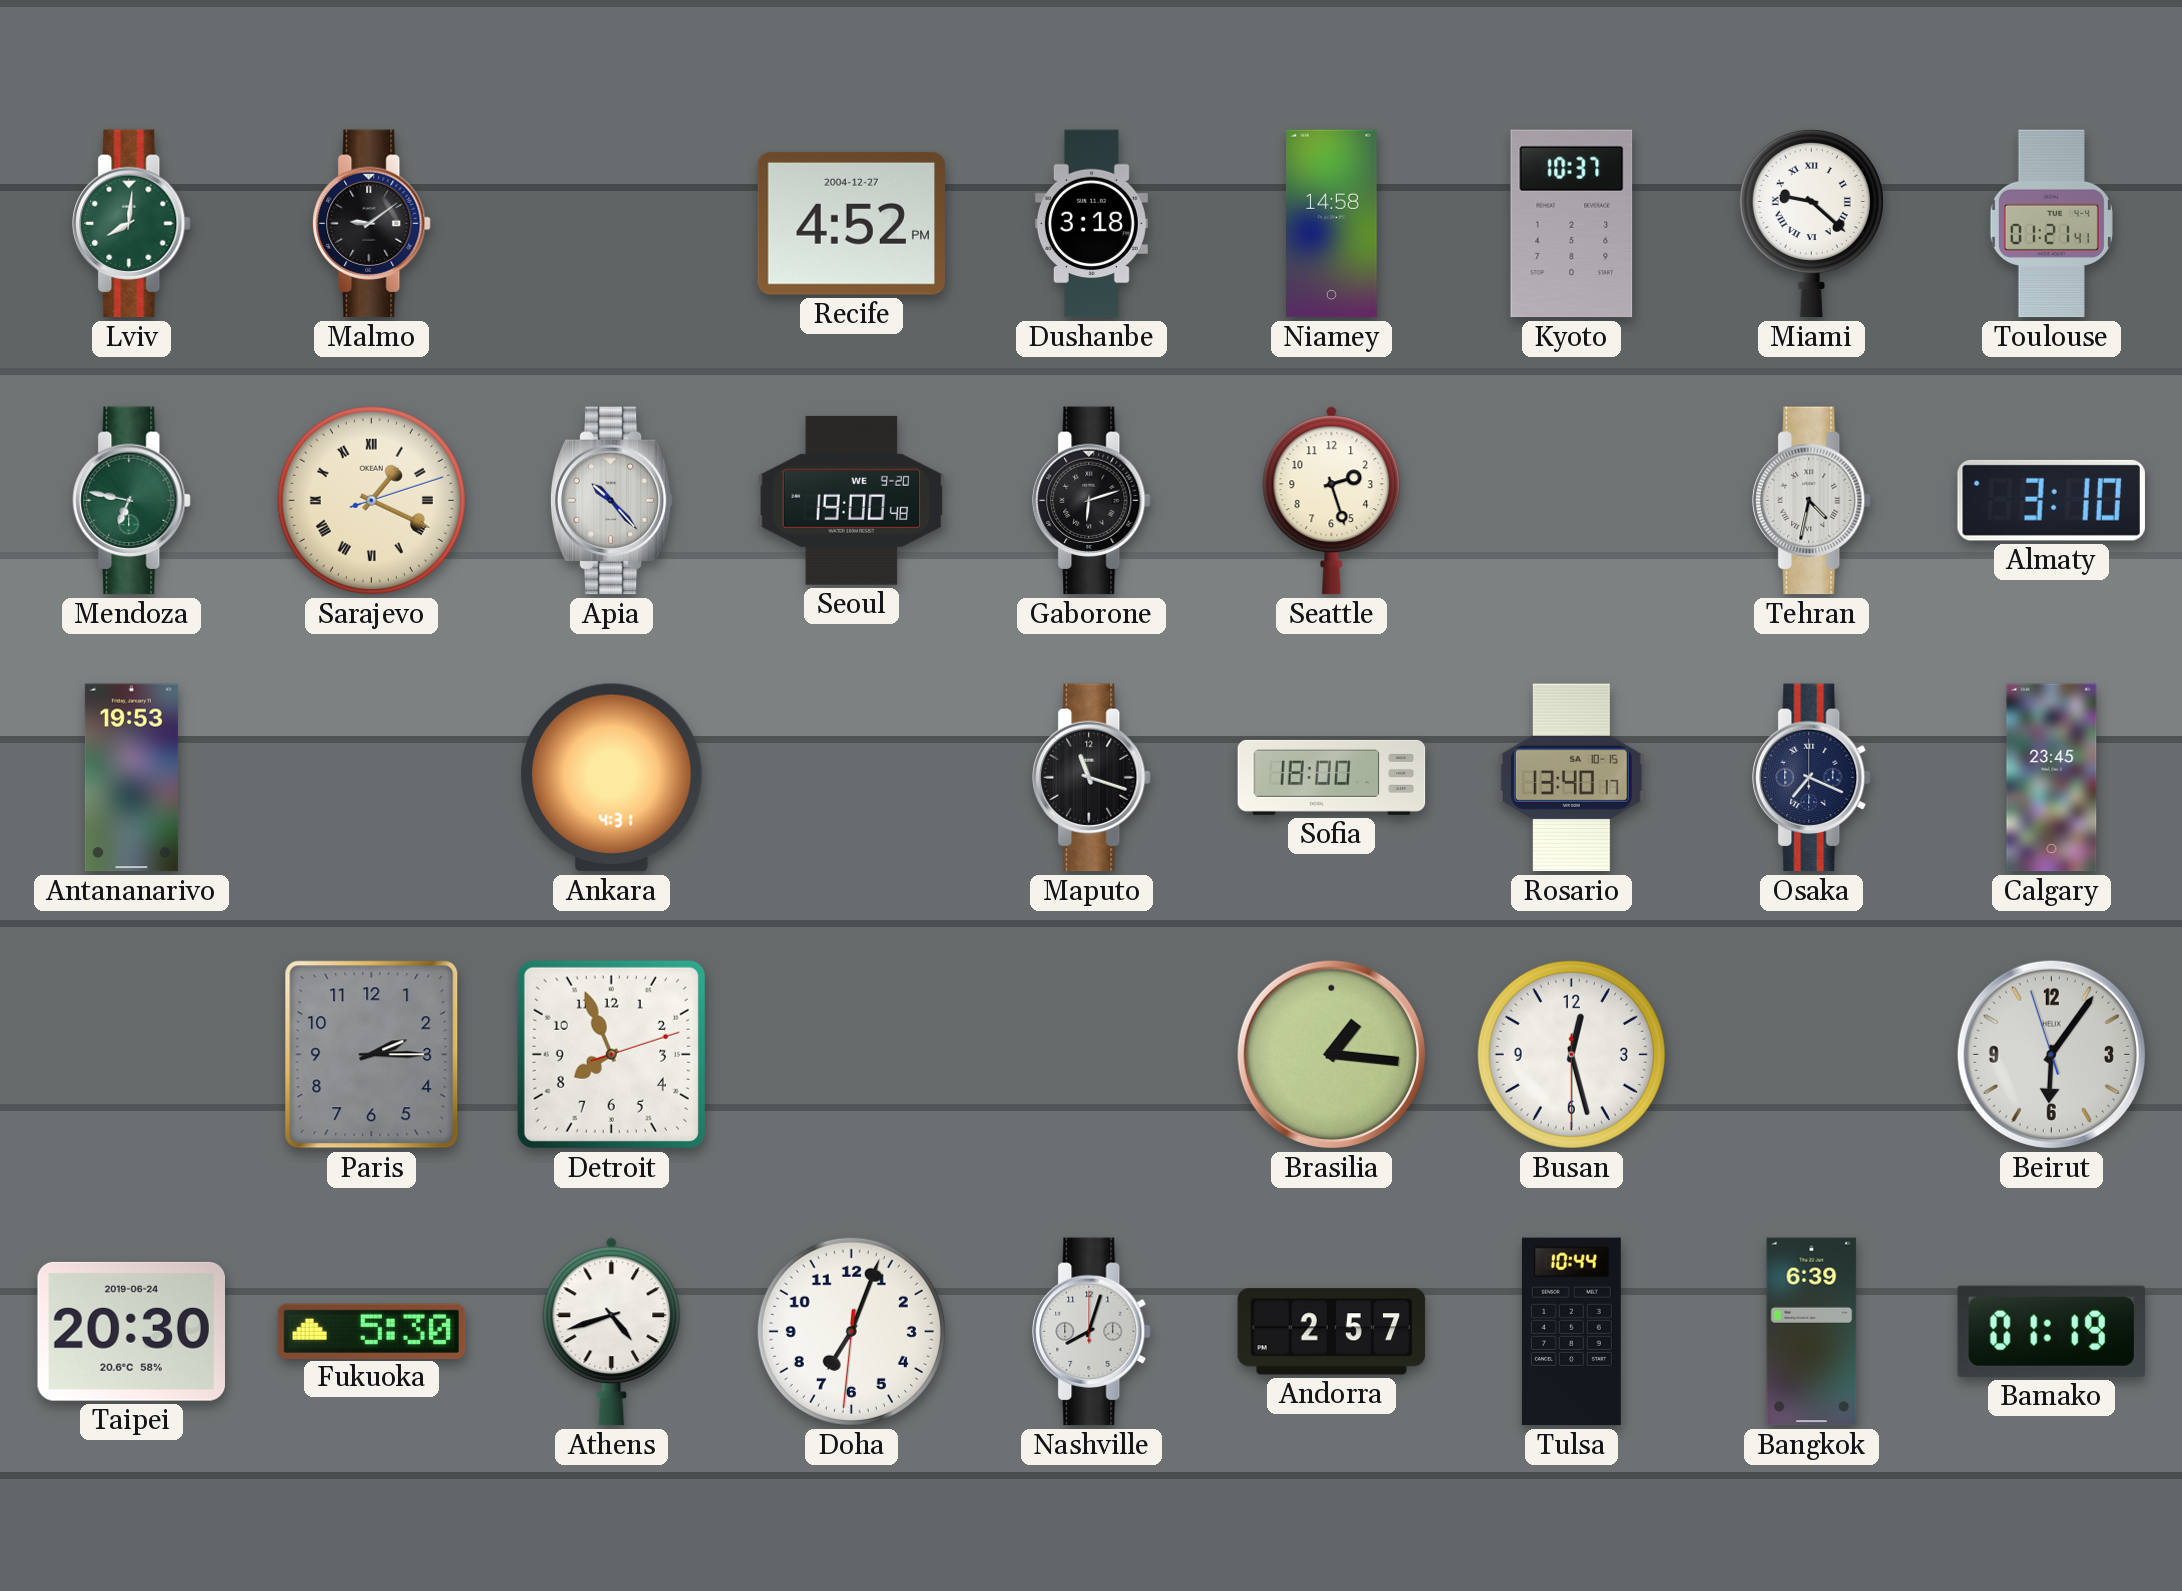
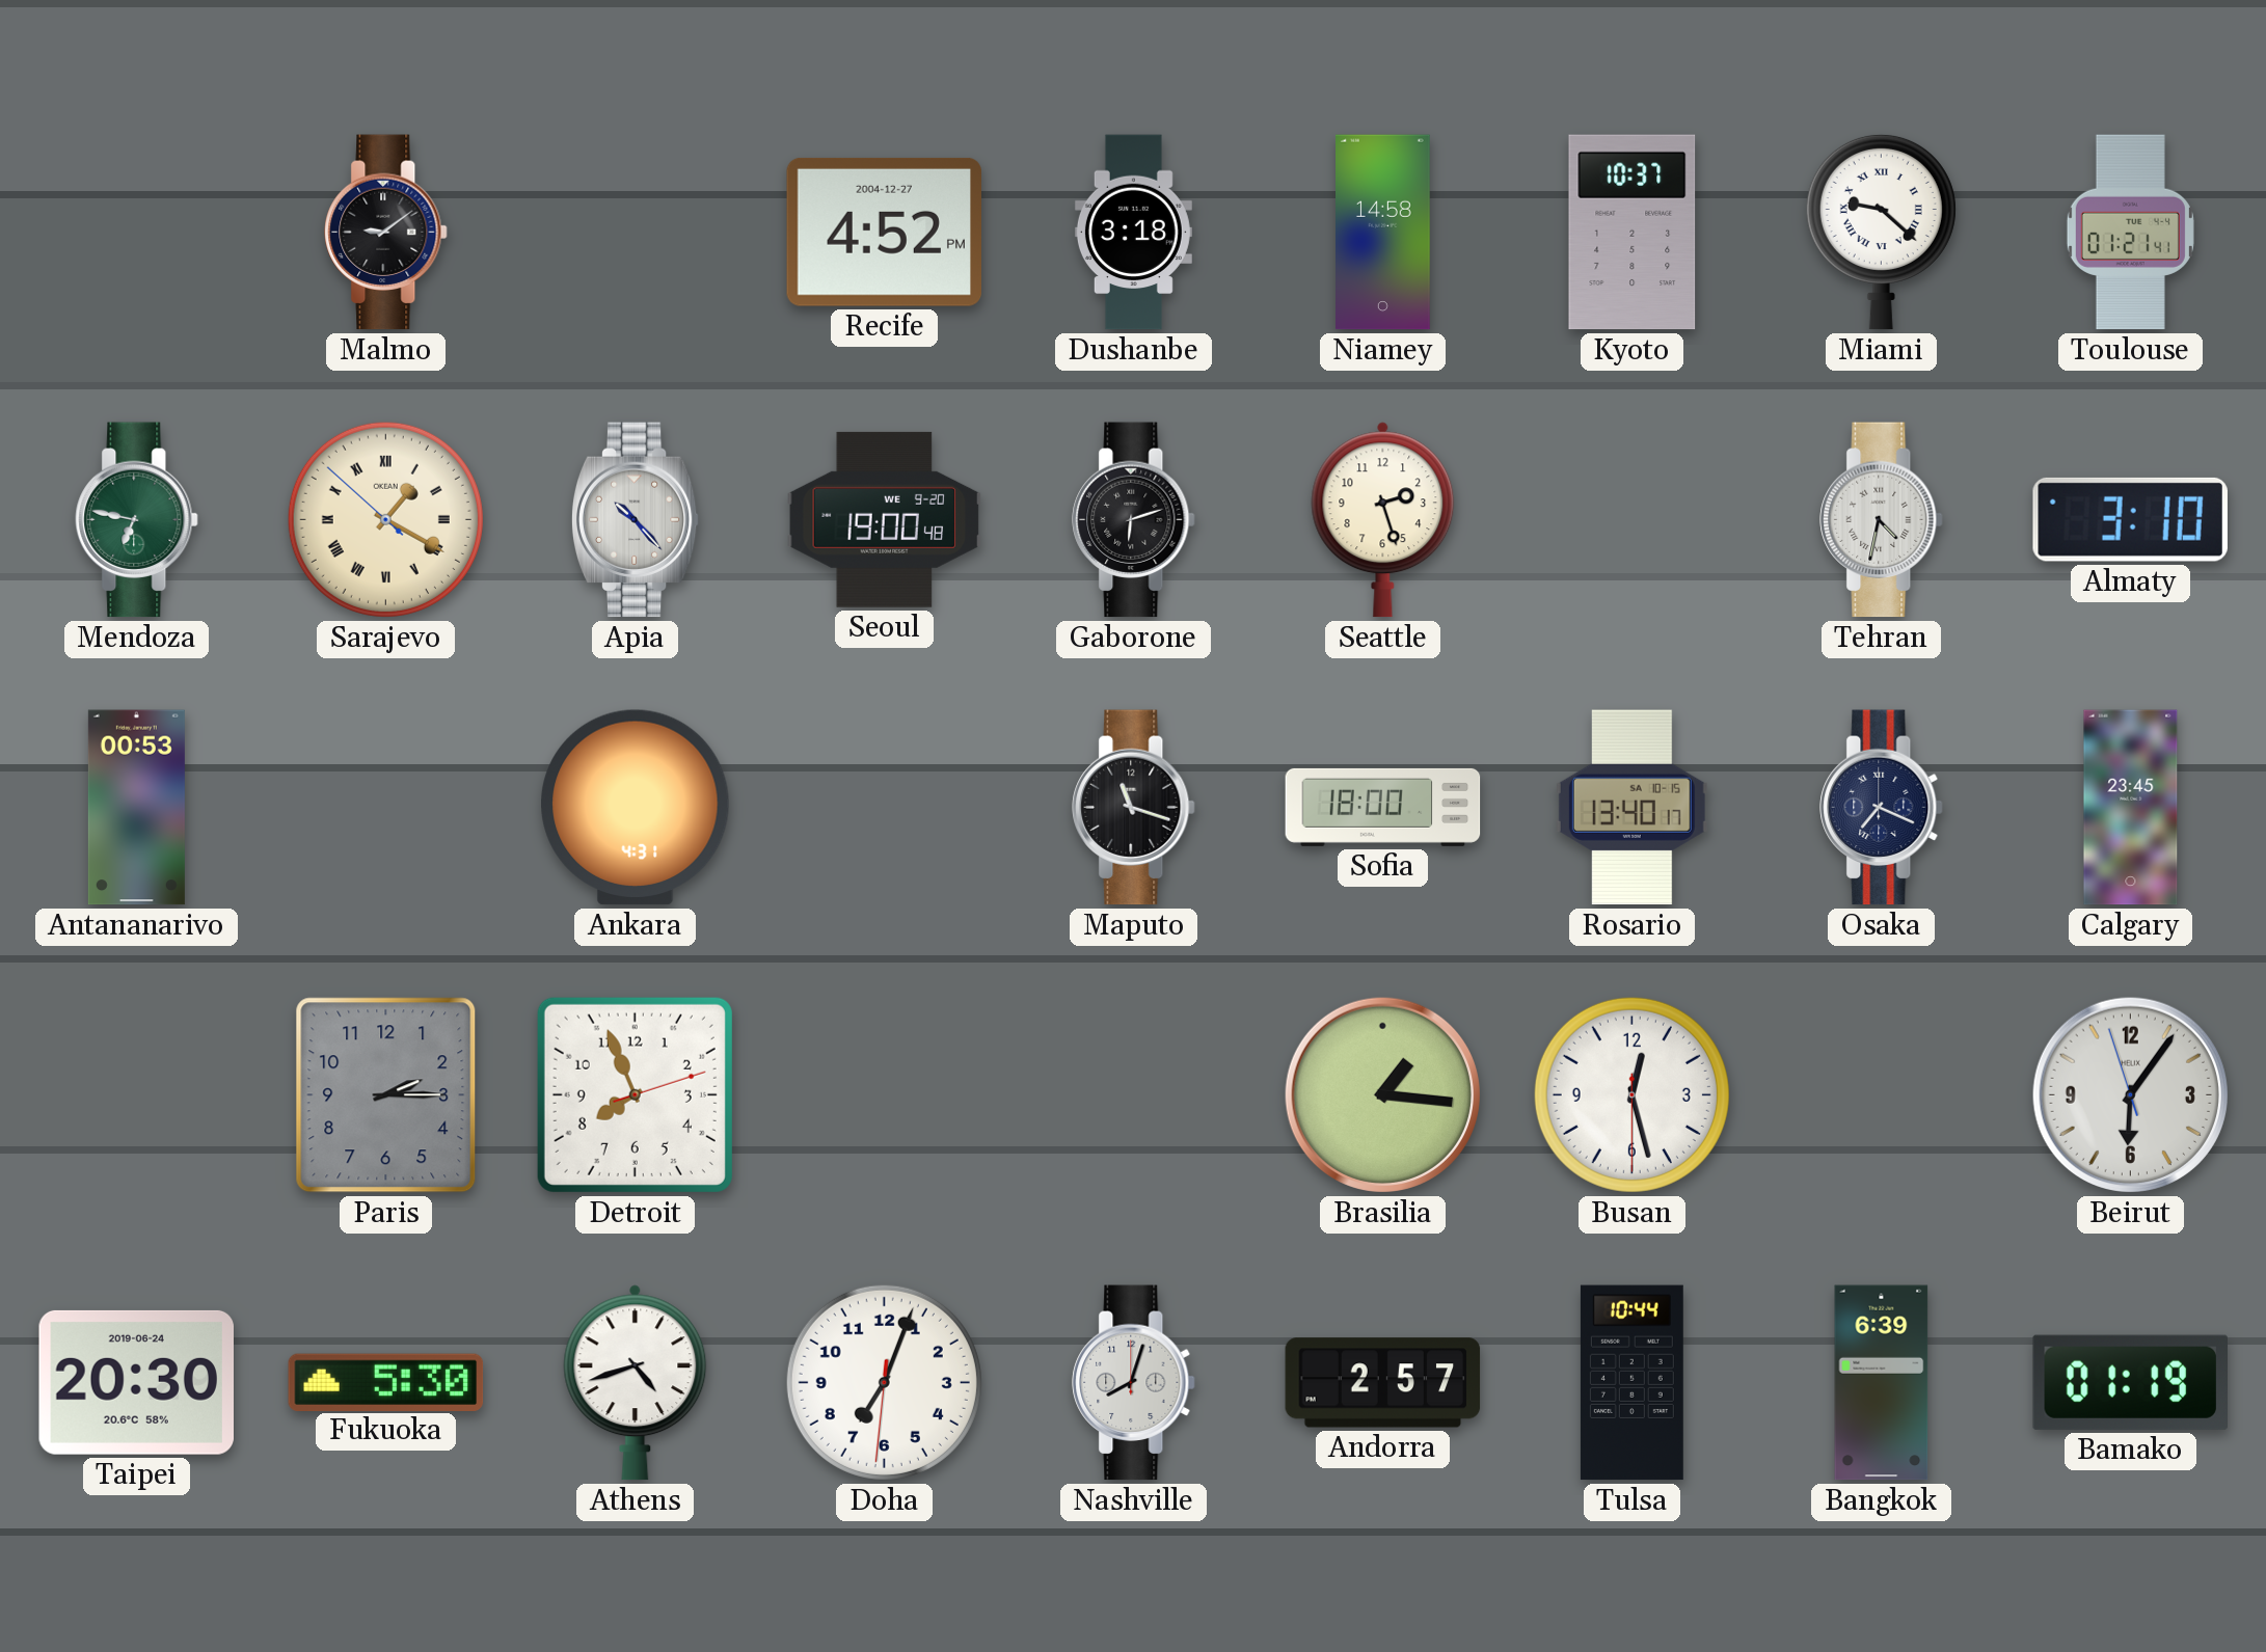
Lviv: 8:01 -> none (132, 224)
Sarajevo: 1:19:12 -> 1:19:52 (385, 519)
Antananarivo: 19:53 -> 00:53 (136, 808)
